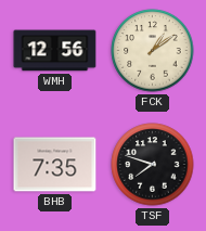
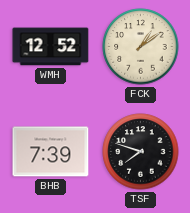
WMH: 12:56 -> 12:52 (51, 47)
BHB: 7:35 -> 7:39 (51, 152)
